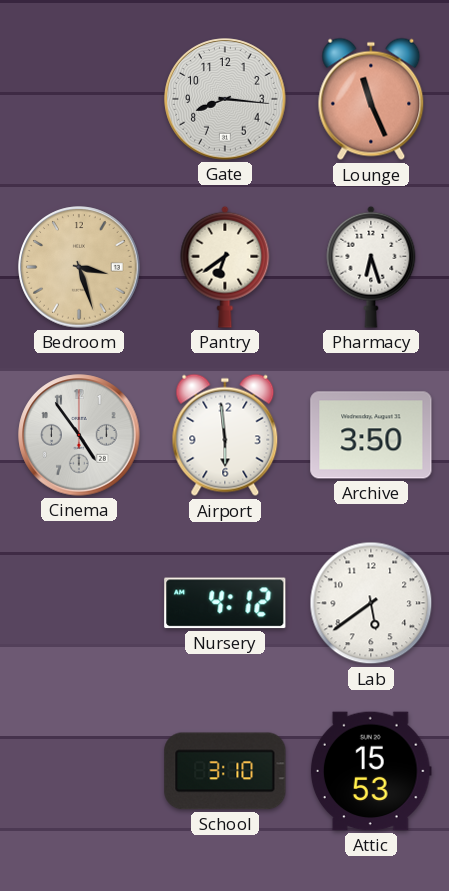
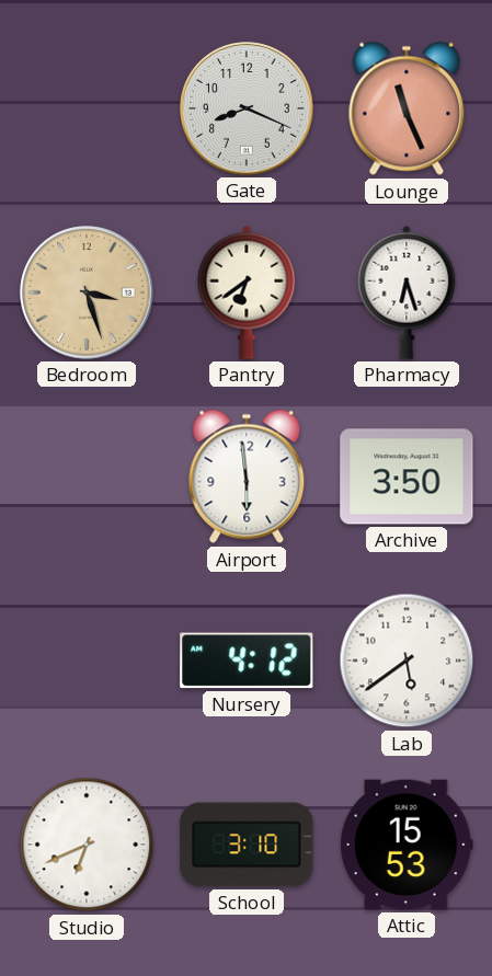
Gate: 8:16 -> 8:19 (247, 108)
Cinema: 4:54 -> none (79, 435)
Studio: none -> 6:41 (87, 845)
